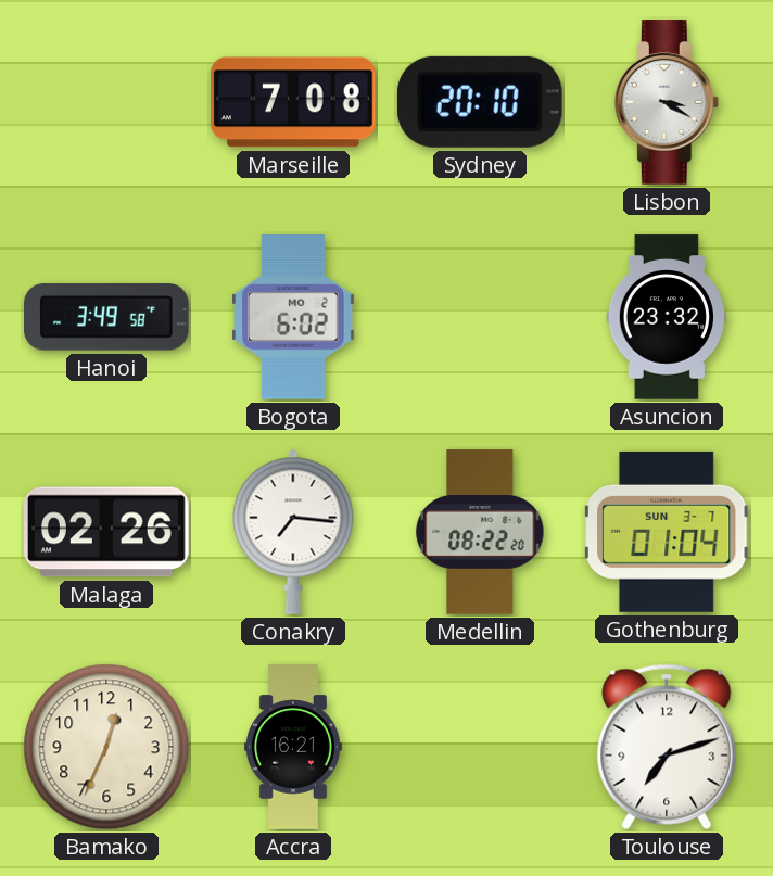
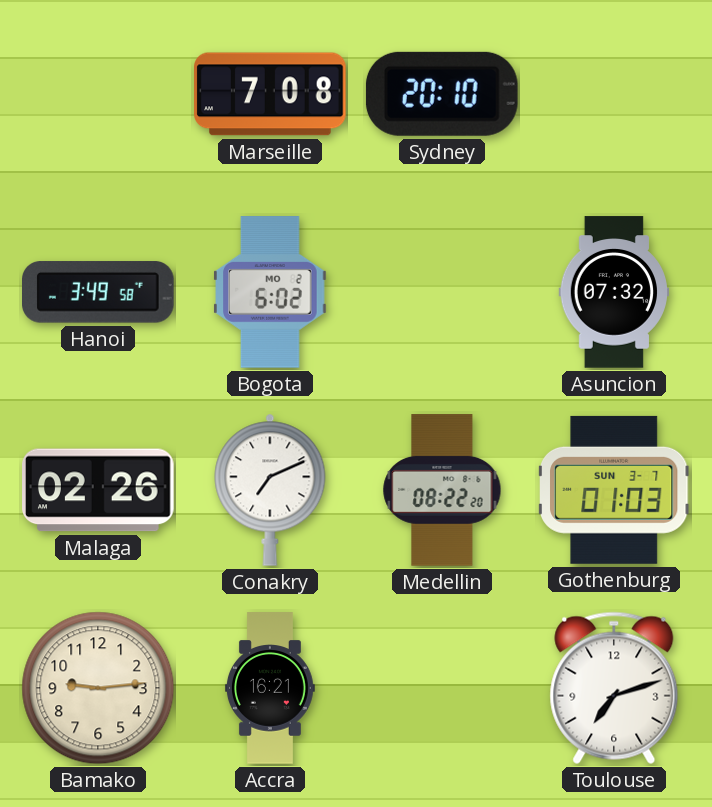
Lisbon: 3:20 -> none (667, 102)
Asuncion: 23:32 -> 07:32 (613, 292)
Conakry: 7:16 -> 7:11 (270, 490)
Gothenburg: 01:04 -> 01:03 (614, 490)
Bamako: 12:34 -> 9:14 (98, 688)
